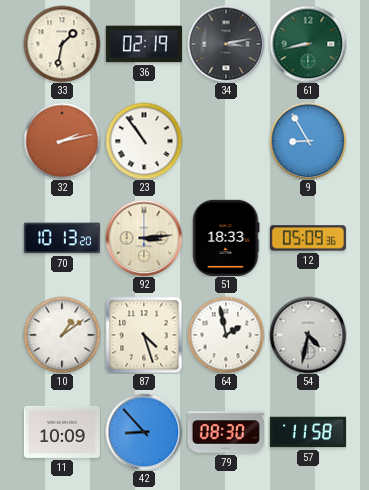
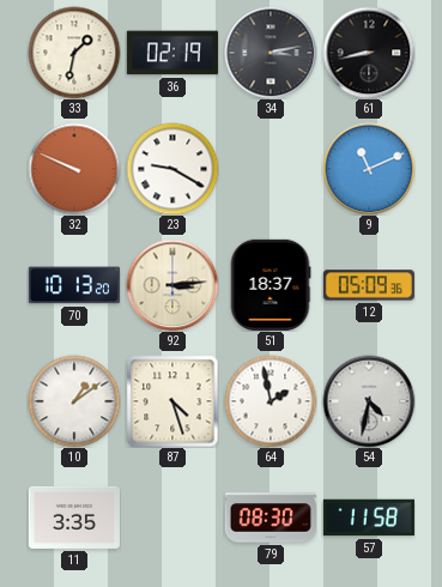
61 dial: green -> black (369, 53)
32: 2:13 -> 9:49 (74, 169)
23: 10:54 -> 9:20 (172, 169)
9: 8:55 -> 11:11 (369, 169)
51: 18:33 -> 18:37 (271, 285)
11: 10:09 -> 3:35 (74, 518)
42: 8:53 -> none (144, 432)
